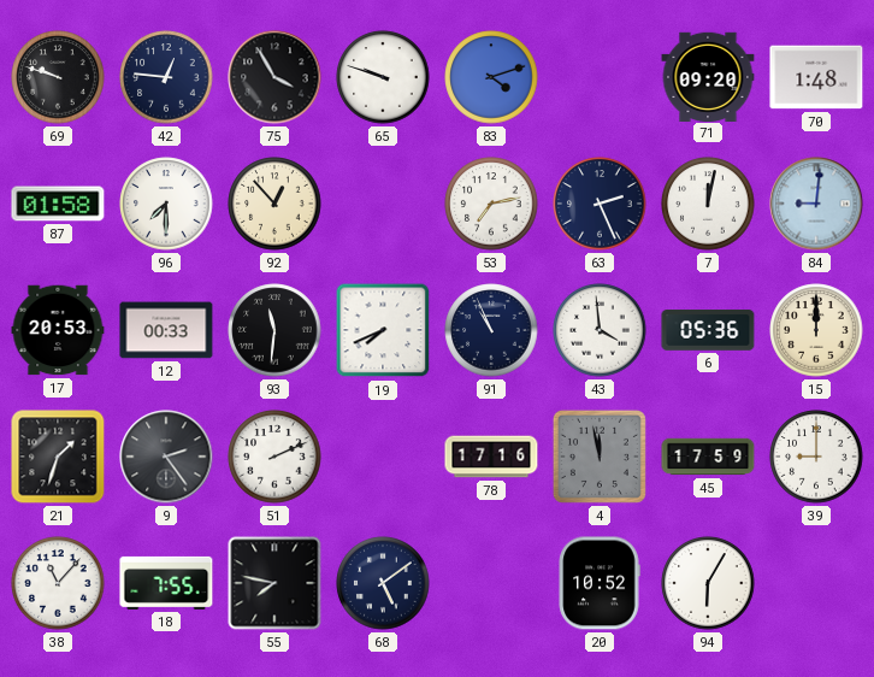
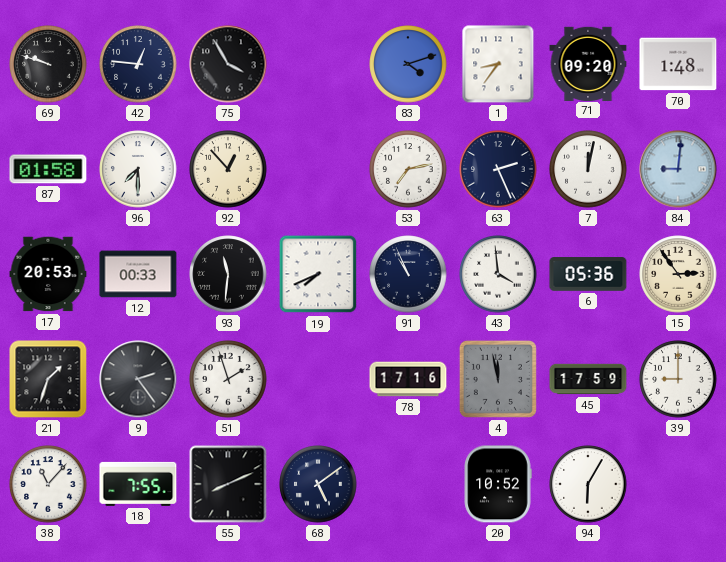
65: 9:48 -> none (383, 77)
1: none -> 8:36 (498, 64)
15: 12:00 -> 2:54 (678, 274)
51: 2:11 -> 1:57 (228, 379)
55: 7:47 -> 8:11 (228, 484)
